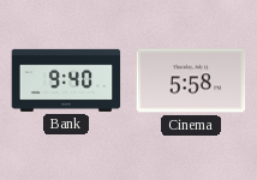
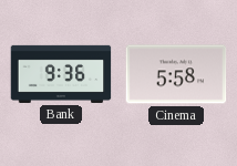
Bank: 9:40 -> 9:36 (61, 74)
